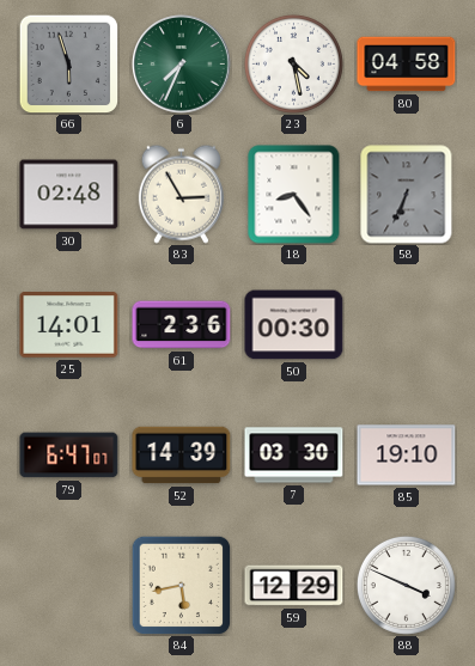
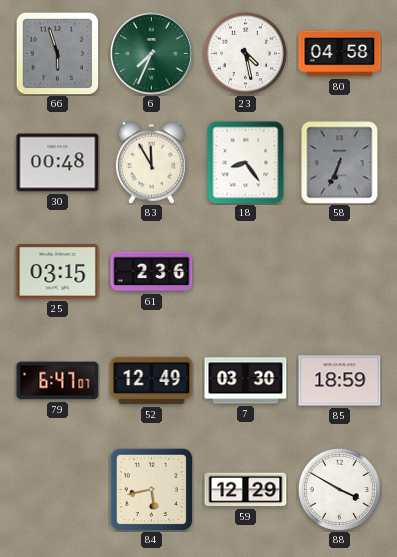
30: 02:48 -> 00:48 (58, 163)
83: 2:55 -> 11:55 (151, 162)
25: 14:01 -> 03:15 (58, 272)
50: 00:30 -> none (294, 325)
52: 14:39 -> 12:49 (152, 381)
85: 19:10 -> 18:59 (340, 381)
88: 3:49 -> 3:50 (339, 489)
